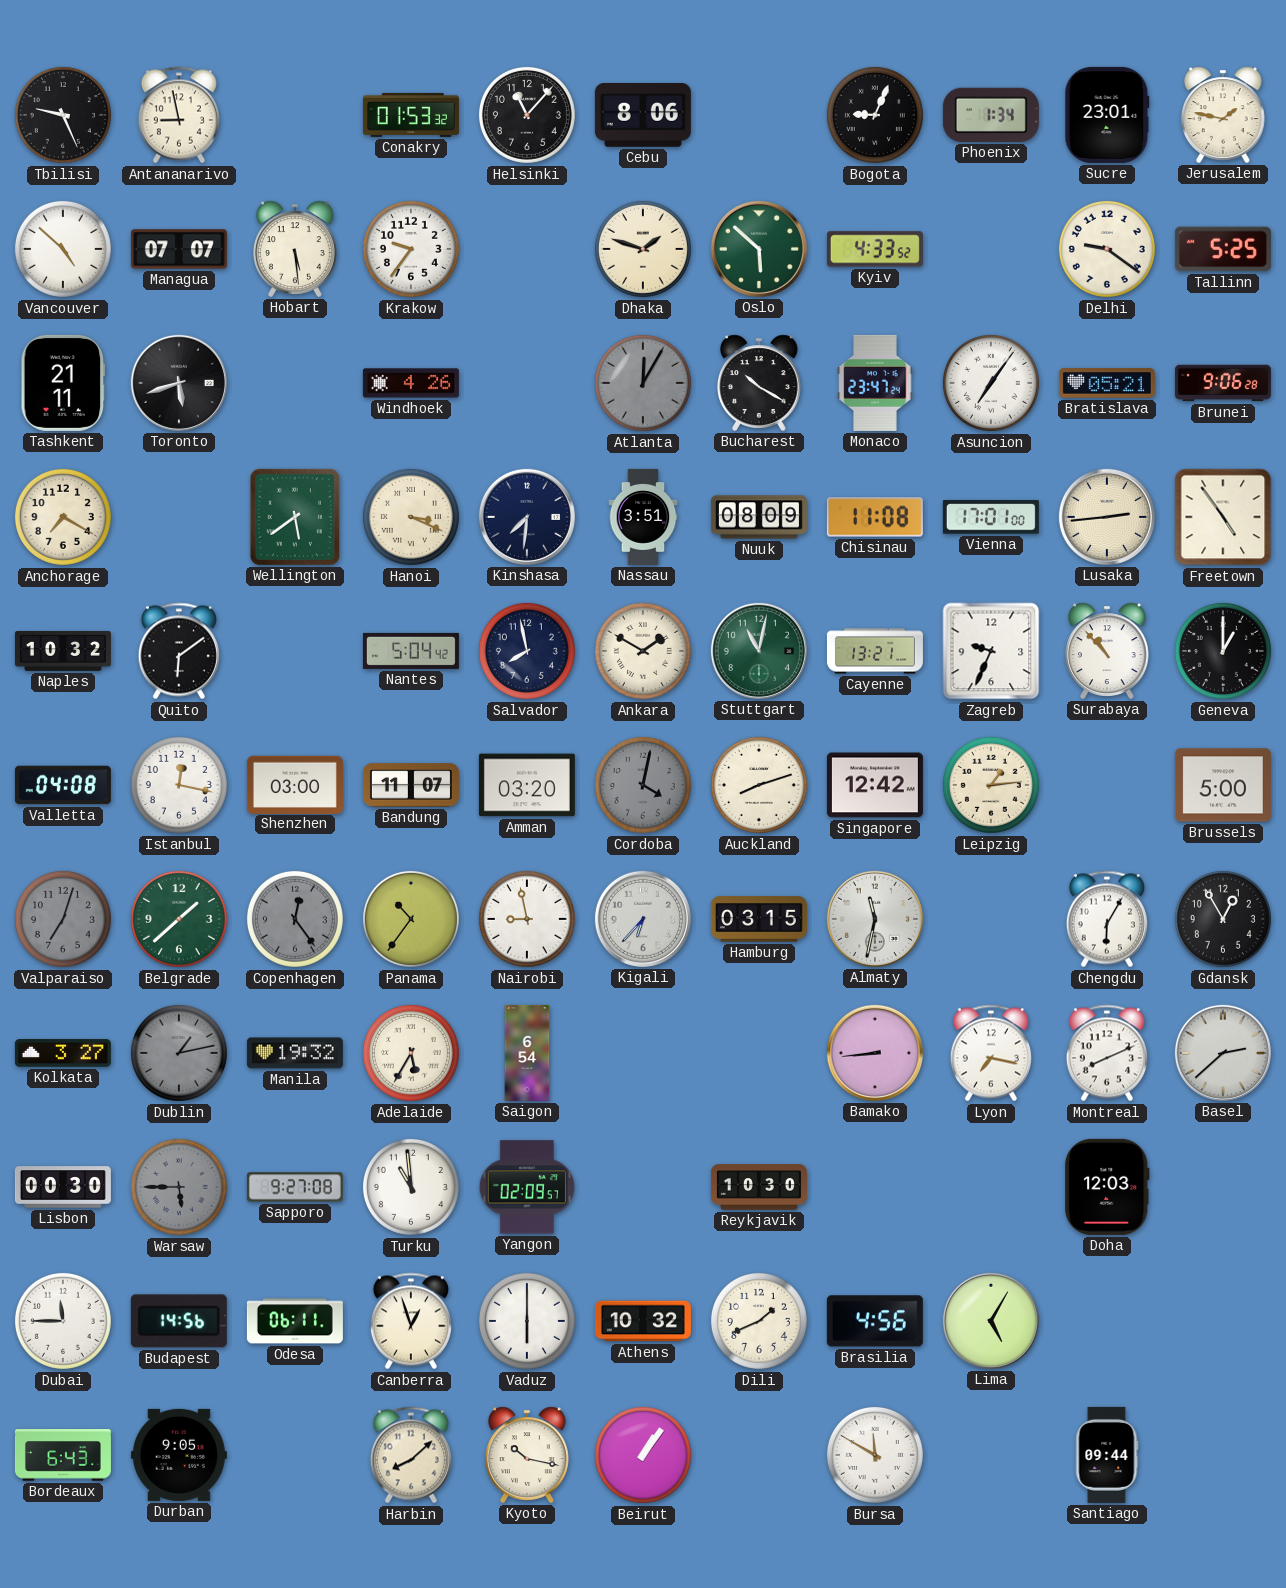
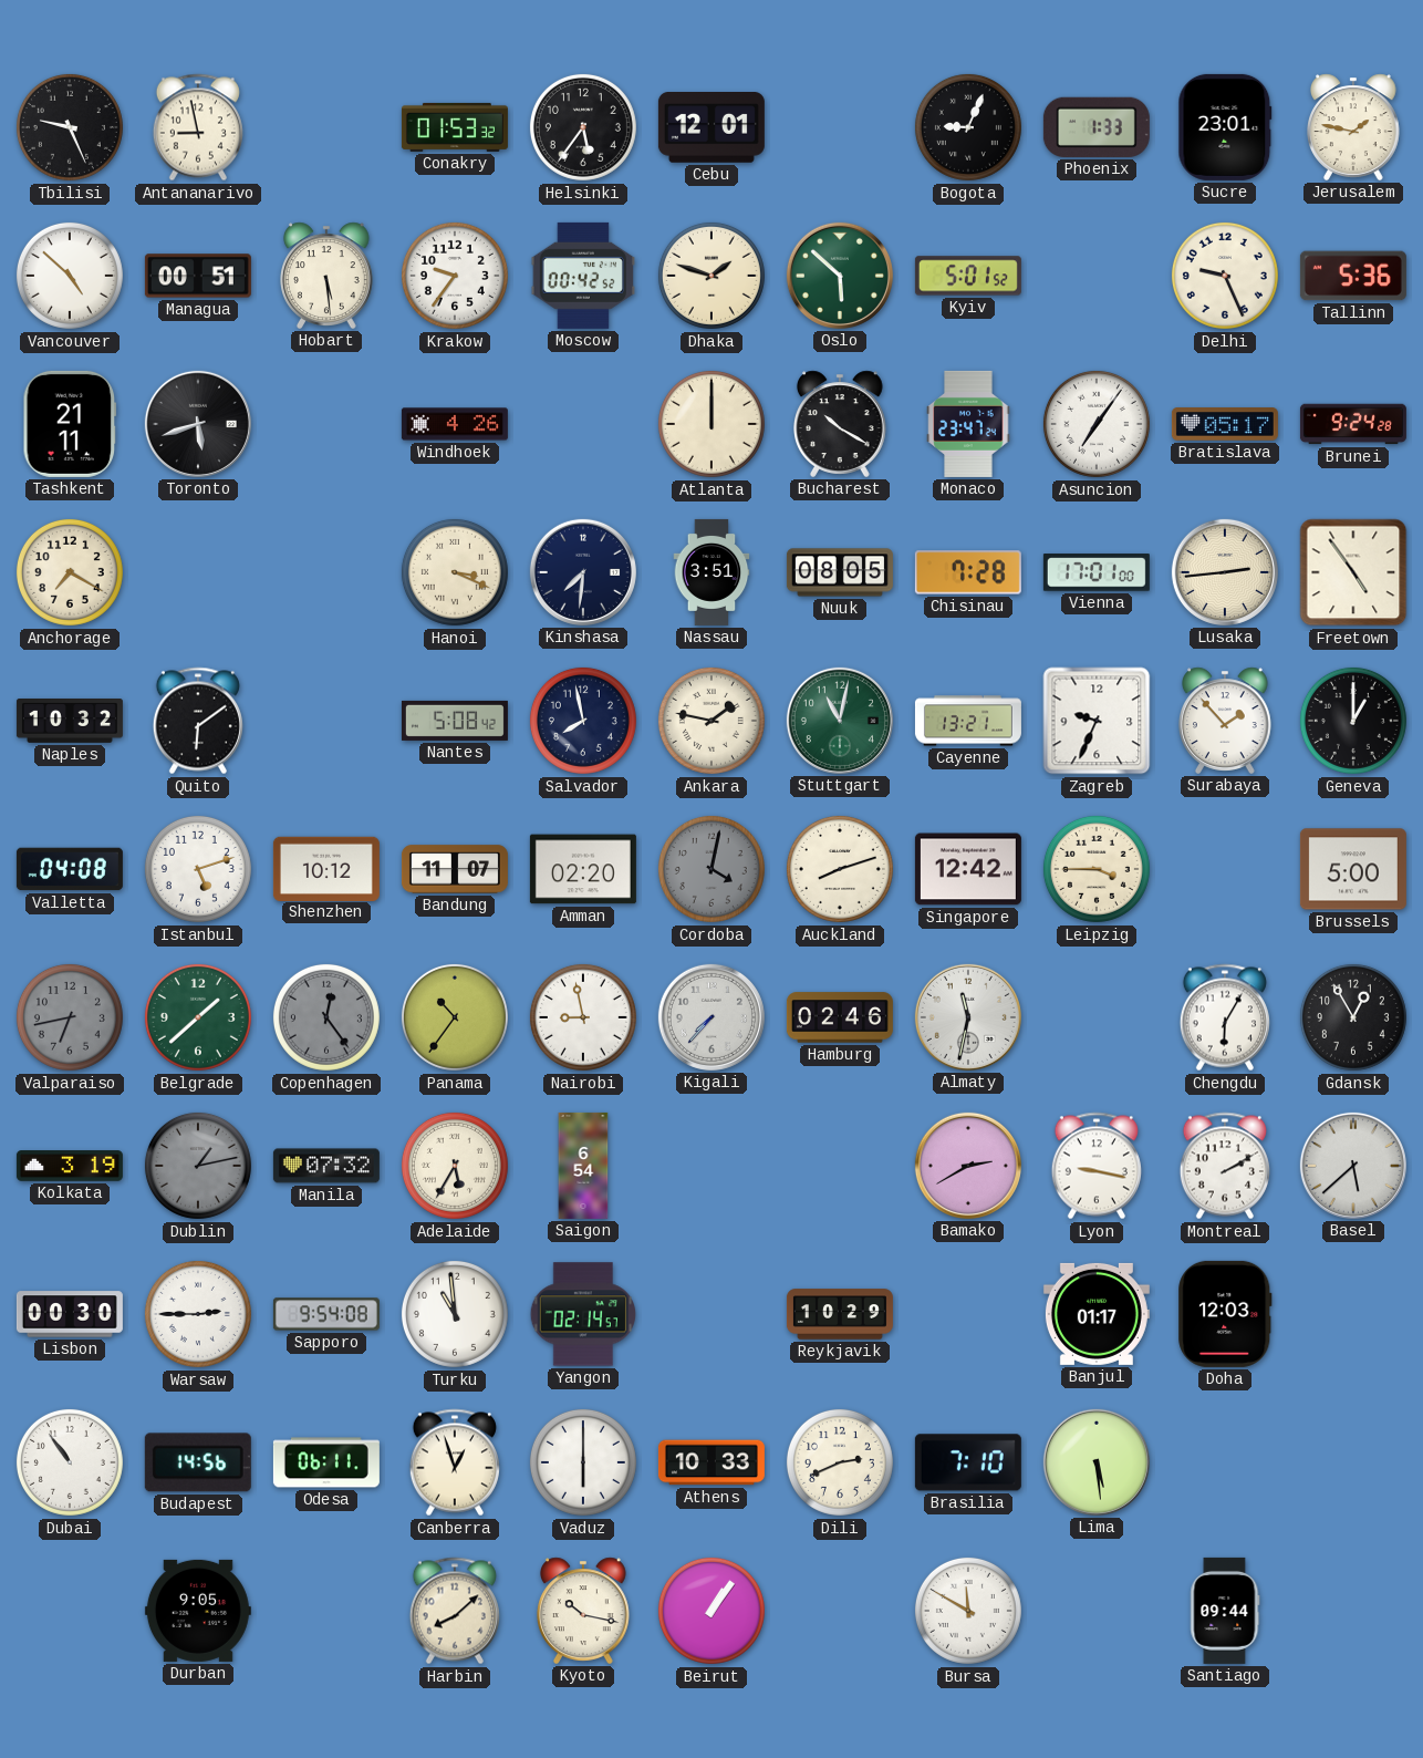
Helsinki: 11:07 -> 5:36 (583, 127)
Cebu: 8:06 -> 12:01 (711, 128)
Phoenix: 1:34 -> 1:33 (1097, 127)
Managua: 07:07 -> 00:51 (198, 276)
Moscow: none -> 00:42 (582, 276)
Kyiv: 4:33 -> 5:01 (968, 276)
Delhi: 9:21 -> 9:26 (1225, 276)
Tallinn: 5:25 -> 5:36 (1353, 276)
Atlanta: 12:05 -> 12:00 (711, 424)
Atlanta dial: grey -> cream (711, 424)
Bratislava: 05:21 -> 05:17 (1225, 424)
Brunei: 9:06 -> 9:24 (1353, 424)
Wellington: 5:39 -> none (295, 517)
Nuuk: 08:09 -> 08:05 (840, 572)
Chisinau: 11:08 -> 7:28 (968, 572)
Nantes: 5:04 -> 5:08 (455, 721)
Ankara: 1:50 -> 1:47 (711, 721)
Surabaya: 10:53 -> 1:53 (1226, 721)
Istanbul: 12:17 -> 5:12 (198, 869)
Shenzhen: 03:00 -> 10:12 (326, 868)
Amman: 03:20 -> 02:20 (583, 869)
Leipzig: 1:14 -> 3:45 (1097, 869)
Valparaiso: 7:03 -> 6:43 (70, 1017)
Kigali: 6:37 -> 7:37 (711, 1017)
Hamburg: 03:15 -> 02:46 (840, 1017)
Kolkata: 3:27 -> 3:19 (70, 1166)
Manila: 19:32 -> 07:32 (326, 1166)
Bamako: 8:44 -> 2:40 (968, 1166)
Lyon: 7:17 -> 9:17 (1097, 1166)
Montreal: 8:11 -> 2:10 (1225, 1166)
Basel: 2:38 -> 5:38 (1353, 1166)
Warsaw: 5:45 -> 2:45 (198, 1314)
Warsaw dial: grey -> white (198, 1314)
Sapporo: 9:27 -> 9:54 (326, 1314)
Yangon: 02:09 -> 02:14 (583, 1314)
Reykjavik: 10:30 -> 10:29 (840, 1314)
Banjul: none -> 01:17 (1097, 1314)
Dubai: 11:45 -> 10:54 (70, 1462)
Athens: 10:32 -> 10:33 (711, 1462)
Dili: 1:41 -> 2:41 (840, 1462)
Brasilia: 4:56 -> 7:10 (968, 1462)
Lima: 5:05 -> 5:29 (1097, 1462)
Bordeaux: 6:43 -> none (63, 1455)
